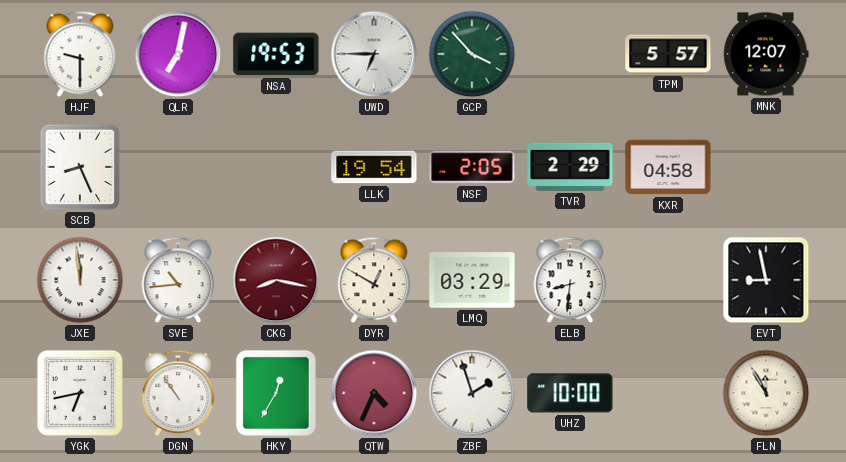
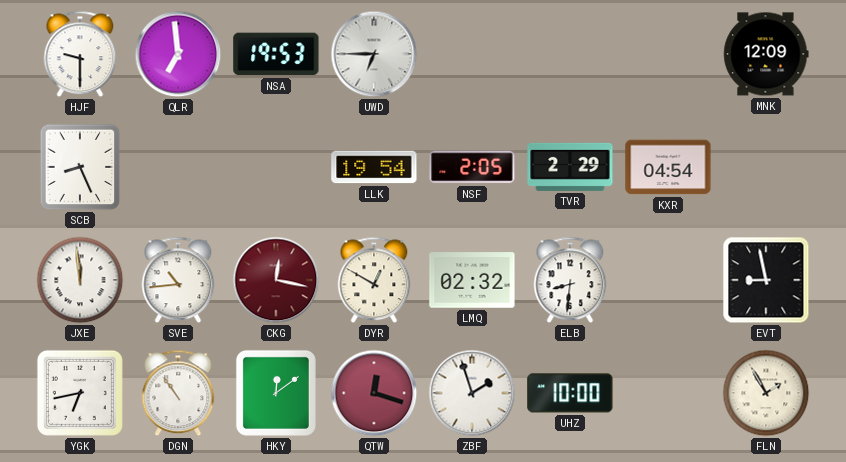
QLR: 7:02 -> 6:59 (178, 54)
GCP: 3:53 -> none (472, 54)
TPM: 5:57 -> none (668, 54)
MNK: 12:07 -> 12:09 (766, 54)
KXR: 04:58 -> 04:54 (668, 167)
CKG: 8:17 -> 12:17 (276, 280)
LMQ: 03:29 -> 02:32 (472, 280)
HKY: 12:35 -> 12:09 (276, 393)
QTW: 4:34 -> 12:18 (374, 393)
FLN: 11:55 -> 1:55 (766, 393)
